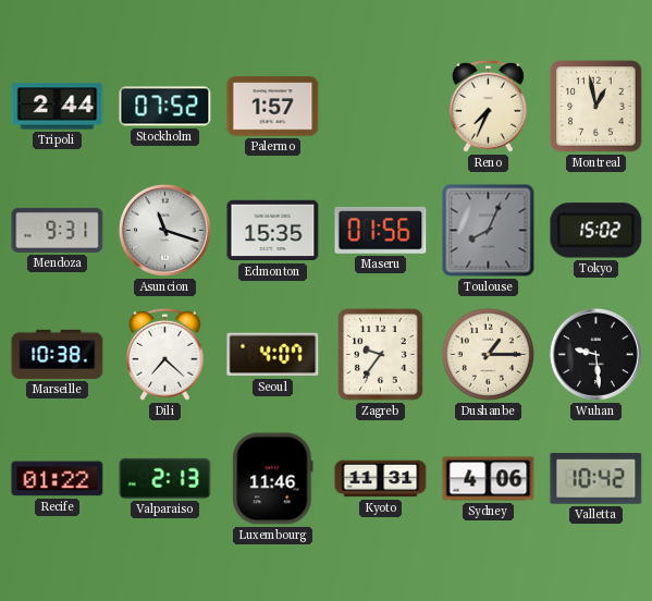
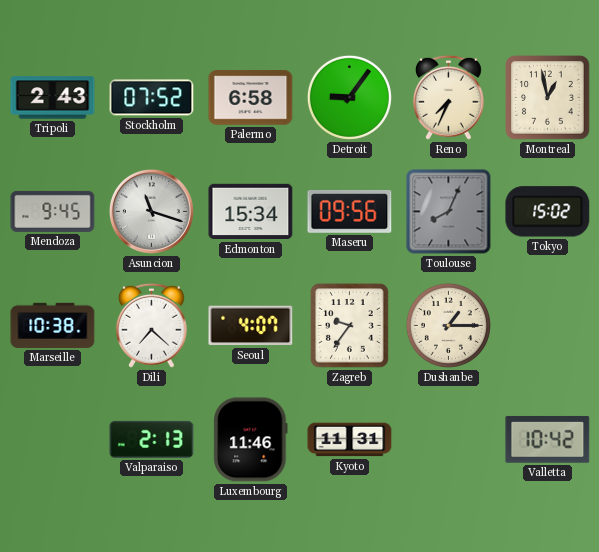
Tripoli: 2:44 -> 2:43 (53, 98)
Palermo: 1:57 -> 6:58 (251, 98)
Detroit: none -> 9:06 (349, 97)
Mendoza: 9:31 -> 9:45 (53, 211)
Edmonton: 15:35 -> 15:34 (251, 212)
Maseru: 01:56 -> 09:56 (350, 211)
Wuhan: 9:29 -> none (595, 354)
Recife: 01:22 -> none (58, 479)
Sydney: 4:06 -> none (489, 479)
